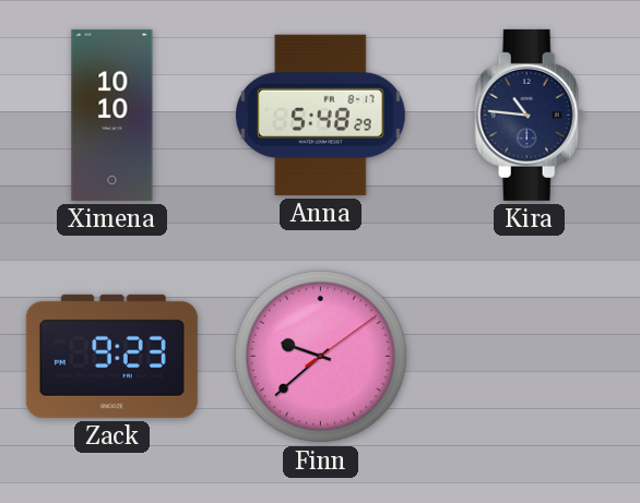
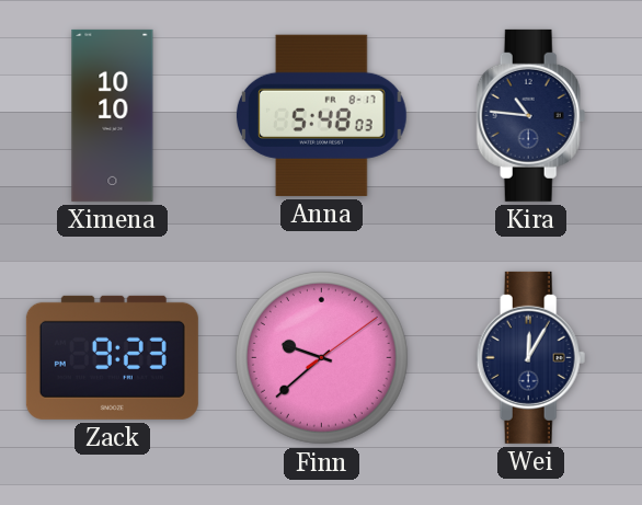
Anna: 5:48:29 -> 5:48:03 (321, 115)
Wei: none -> 12:05 (531, 357)
